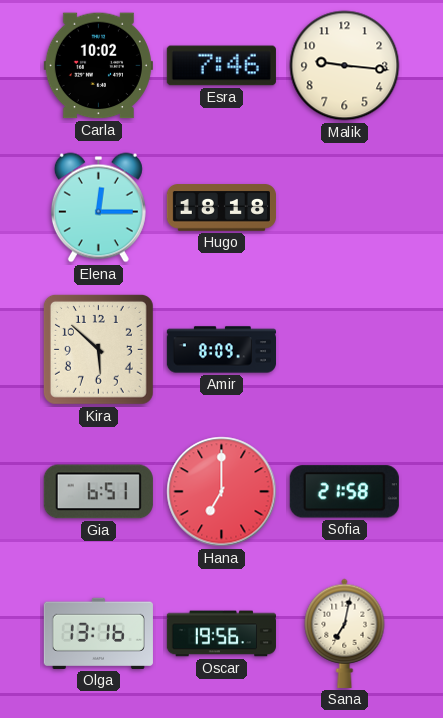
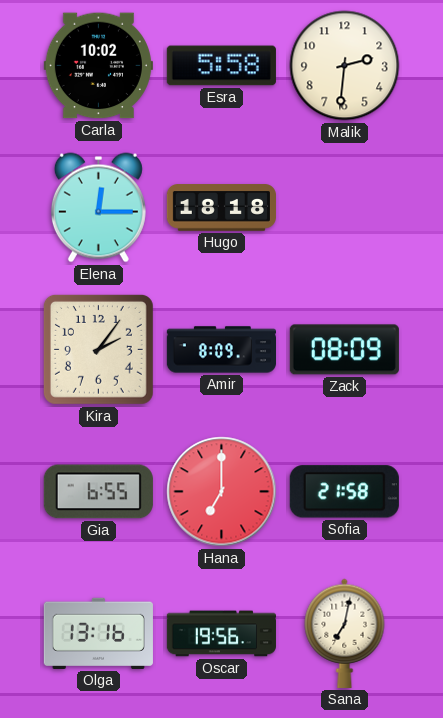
Esra: 7:46 -> 5:58 (221, 66)
Malik: 9:16 -> 2:31 (345, 66)
Kira: 5:52 -> 2:06 (98, 349)
Zack: none -> 08:09 (344, 350)
Gia: 6:51 -> 6:55 (98, 492)
